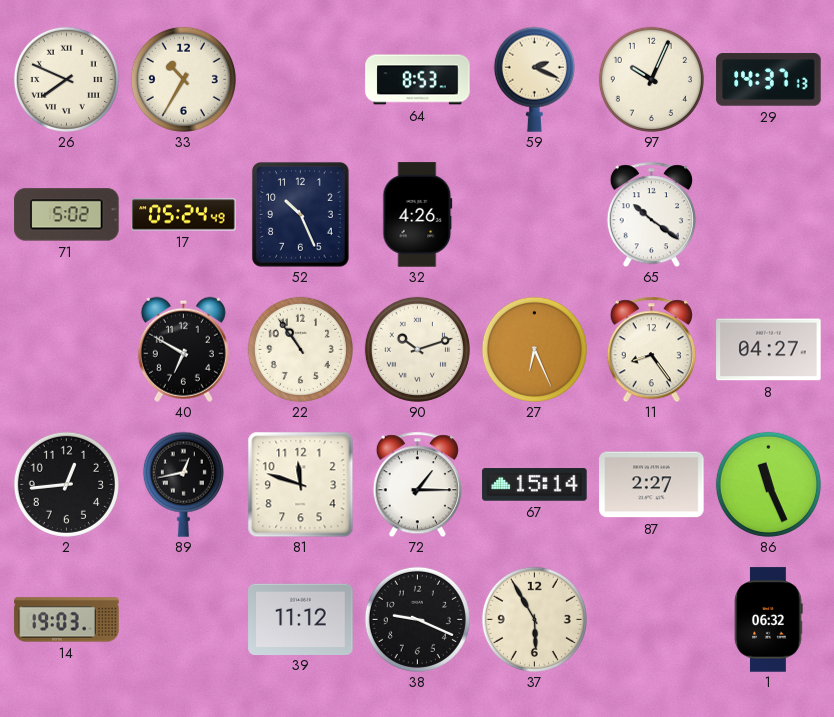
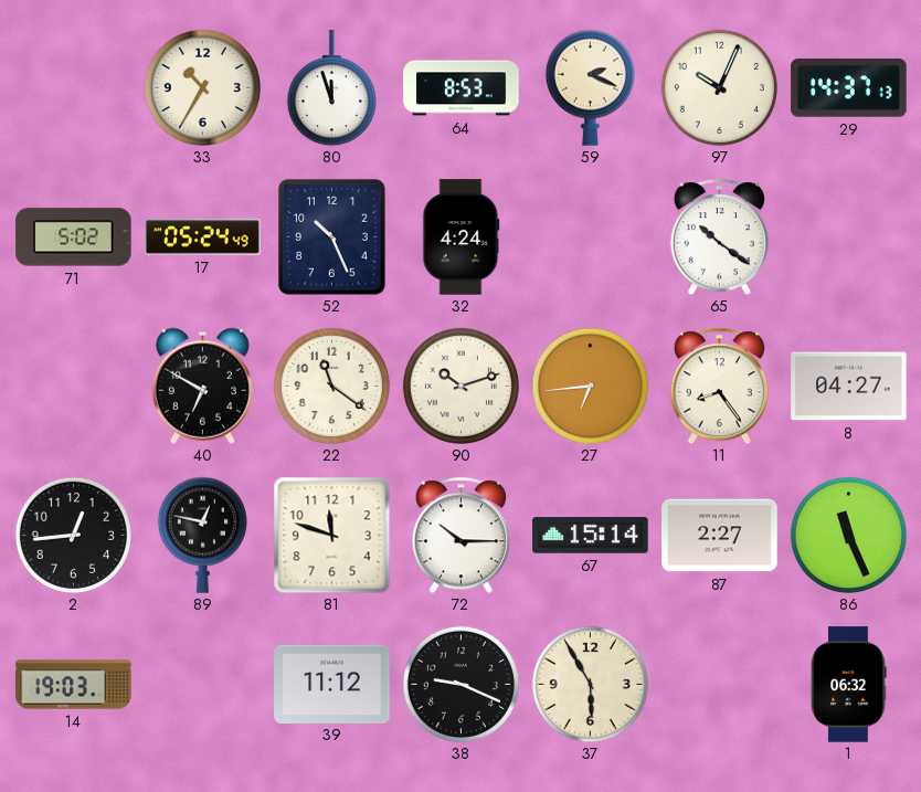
26: 7:49 -> none (66, 79)
80: none -> 11:57 (331, 88)
32: 4:26 -> 4:24 (462, 237)
22: 10:54 -> 11:21 (331, 386)
27: 6:26 -> 6:44 (590, 386)
89: 12:43 -> 12:47 (202, 535)
72: 1:15 -> 10:15 (460, 535)
